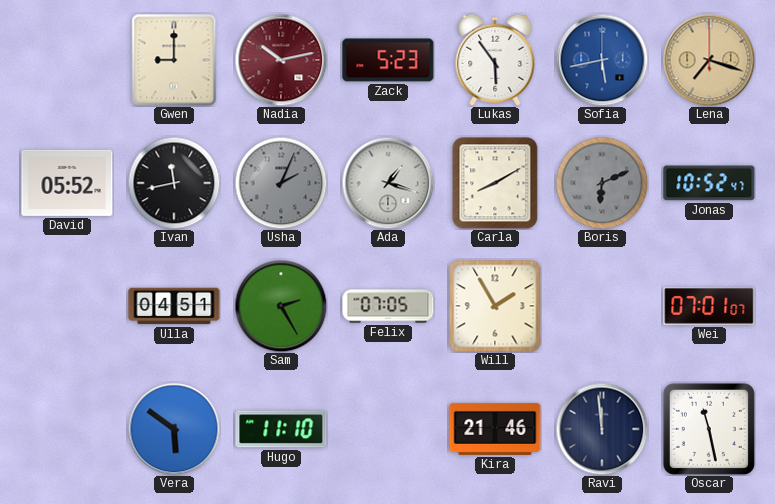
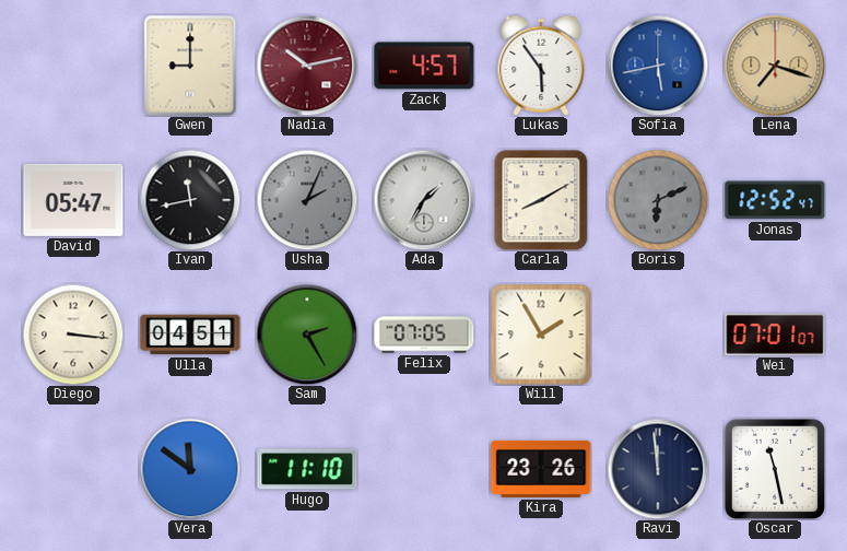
Zack: 5:23 -> 4:57 (424, 66)
David: 05:52 -> 05:47 (73, 200)
Ada: 1:18 -> 1:35 (424, 200)
Jonas: 10:52 -> 12:52 (775, 200)
Diego: none -> 3:16 (73, 335)
Vera: 5:51 -> 11:51 (190, 469)
Kira: 21:46 -> 23:26 (541, 469)
